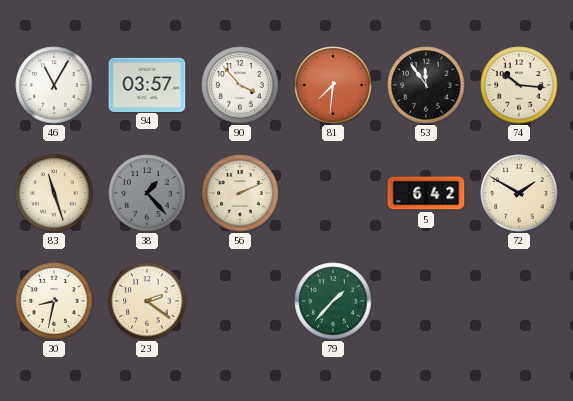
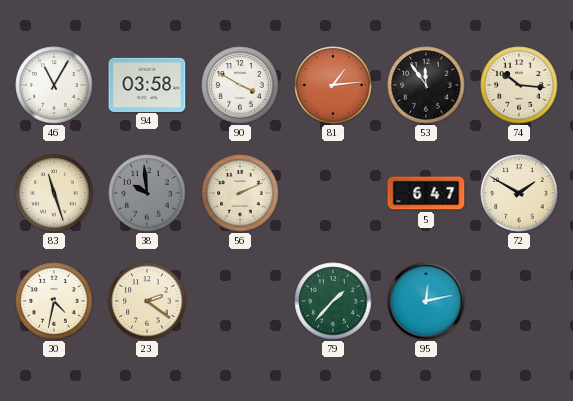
94: 03:57 -> 03:58 (147, 84)
90: 3:53 -> 3:50 (240, 85)
81: 7:31 -> 1:14 (333, 85)
38: 1:23 -> 9:59 (147, 193)
5: 6:42 -> 6:47 (426, 193)
30: 8:32 -> 4:32 (54, 301)
95: none -> 12:13 (426, 301)
